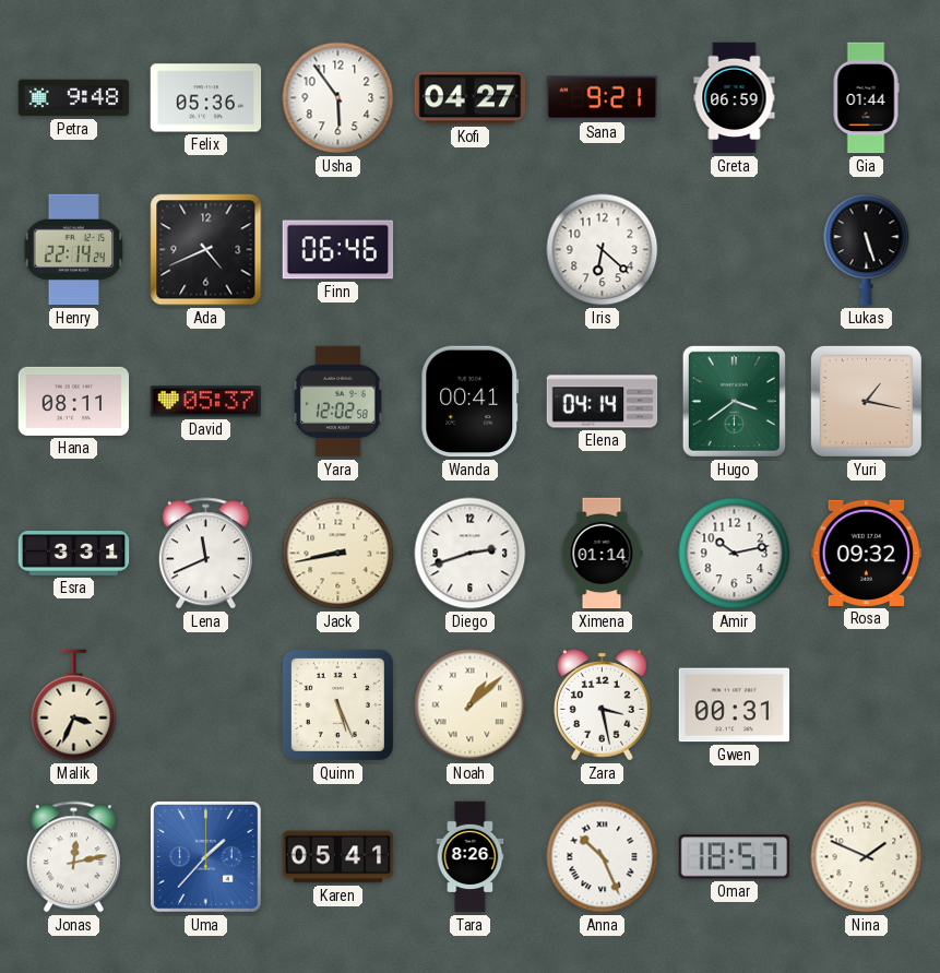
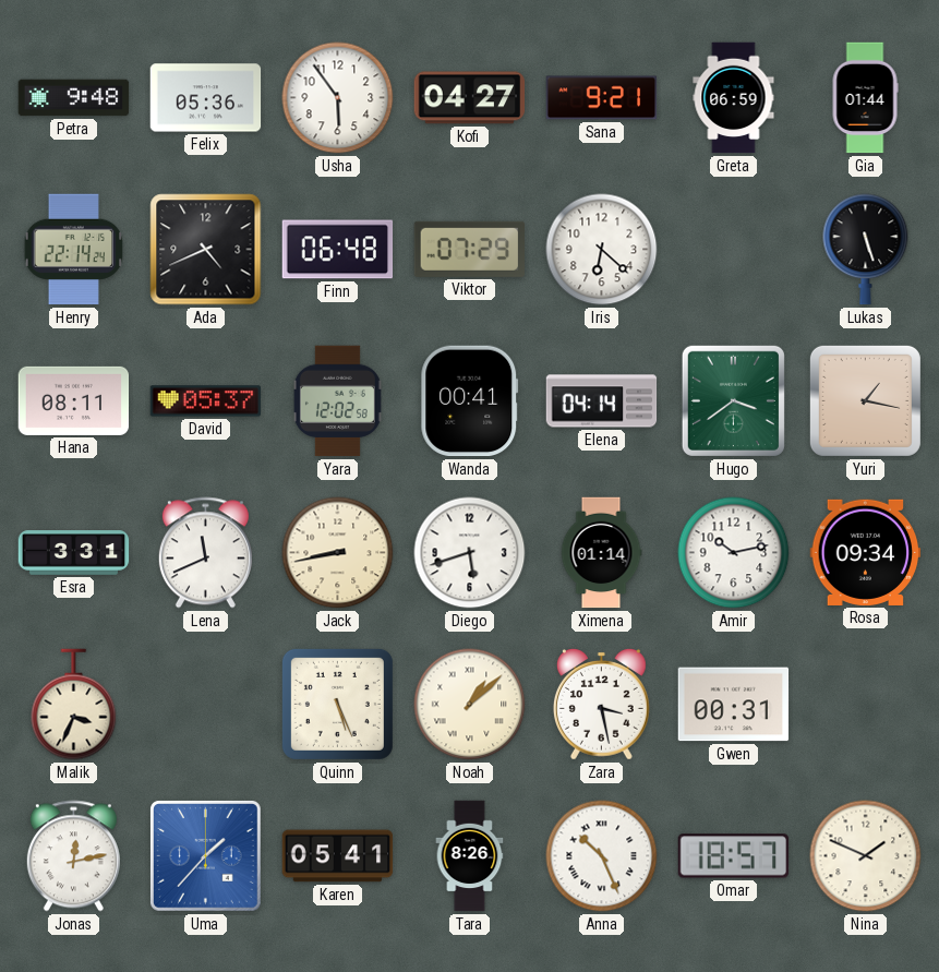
Finn: 06:46 -> 06:48 (338, 250)
Viktor: none -> 07:29 (469, 249)
Diego: 2:42 -> 5:42 (470, 553)
Rosa: 09:32 -> 09:34 (866, 552)
